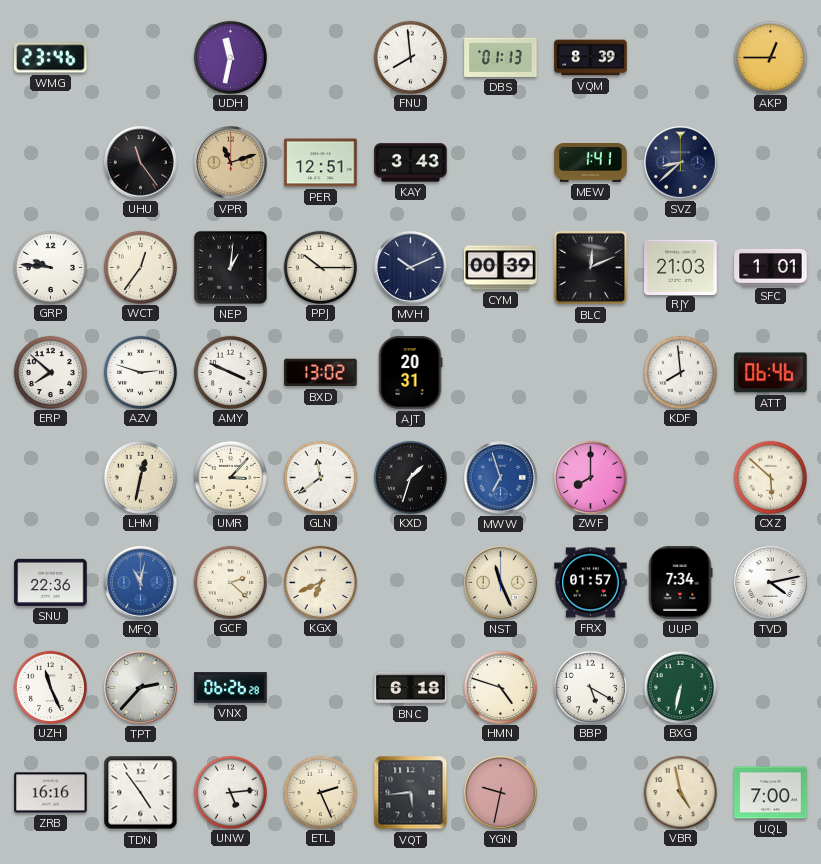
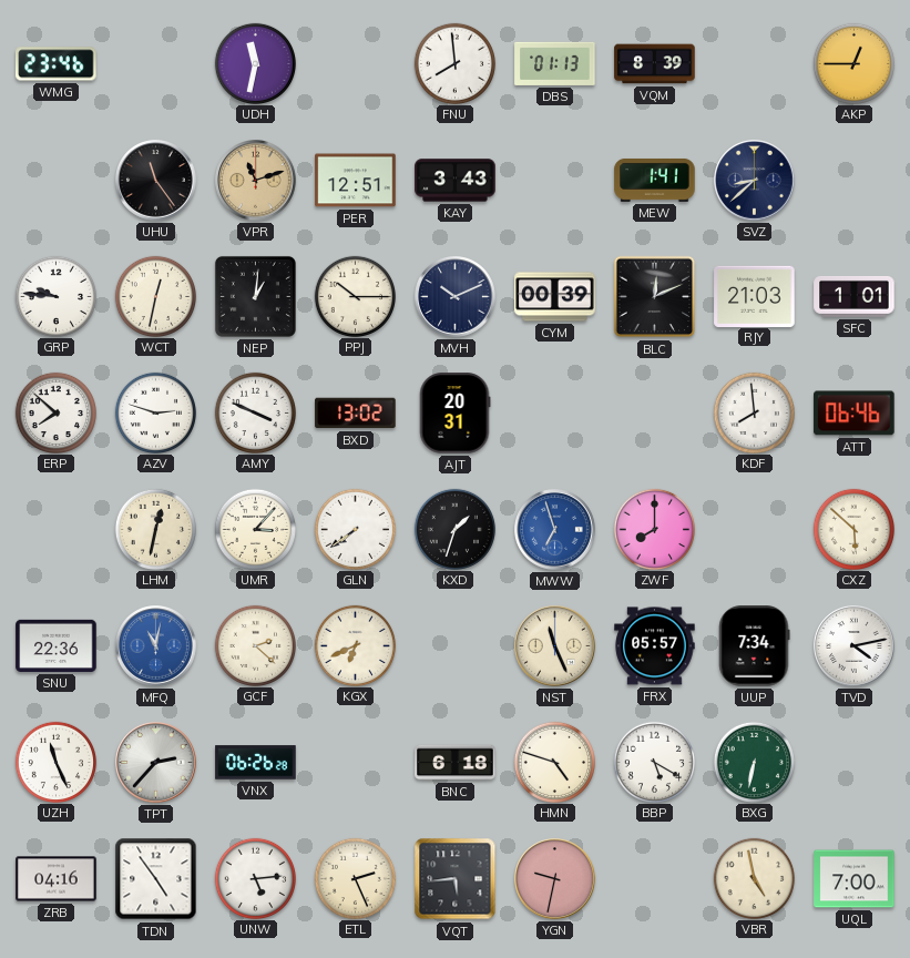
WCT: 12:36 -> 12:32 (155, 296)
GLN: 11:39 -> 7:39 (355, 529)
FRX: 01:57 -> 05:57 (655, 646)
ZRB: 16:16 -> 04:16 (57, 879)
